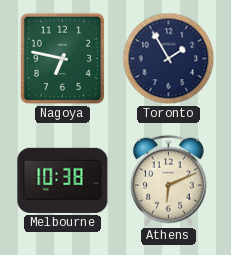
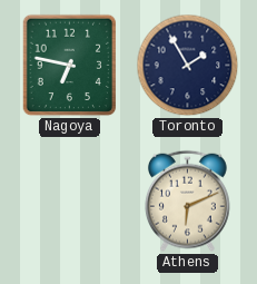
Melbourne: 10:38 -> none (63, 180)
